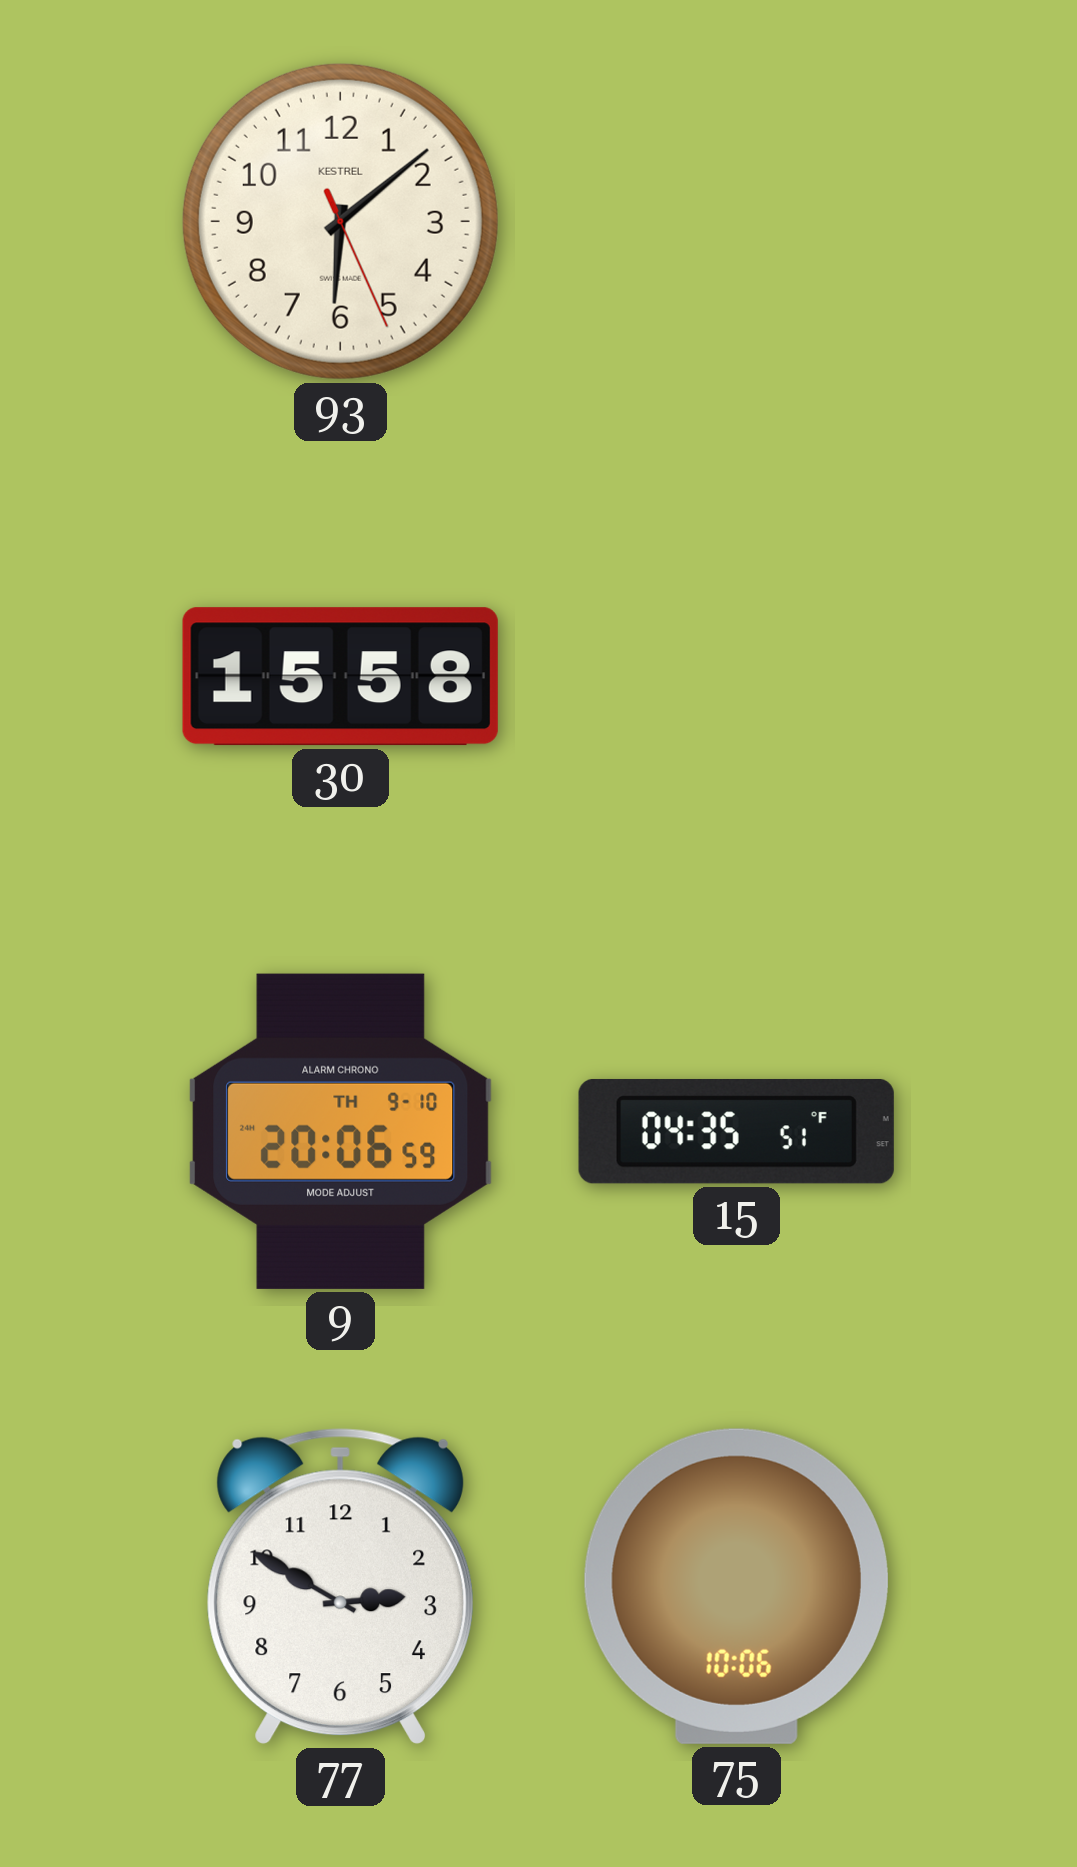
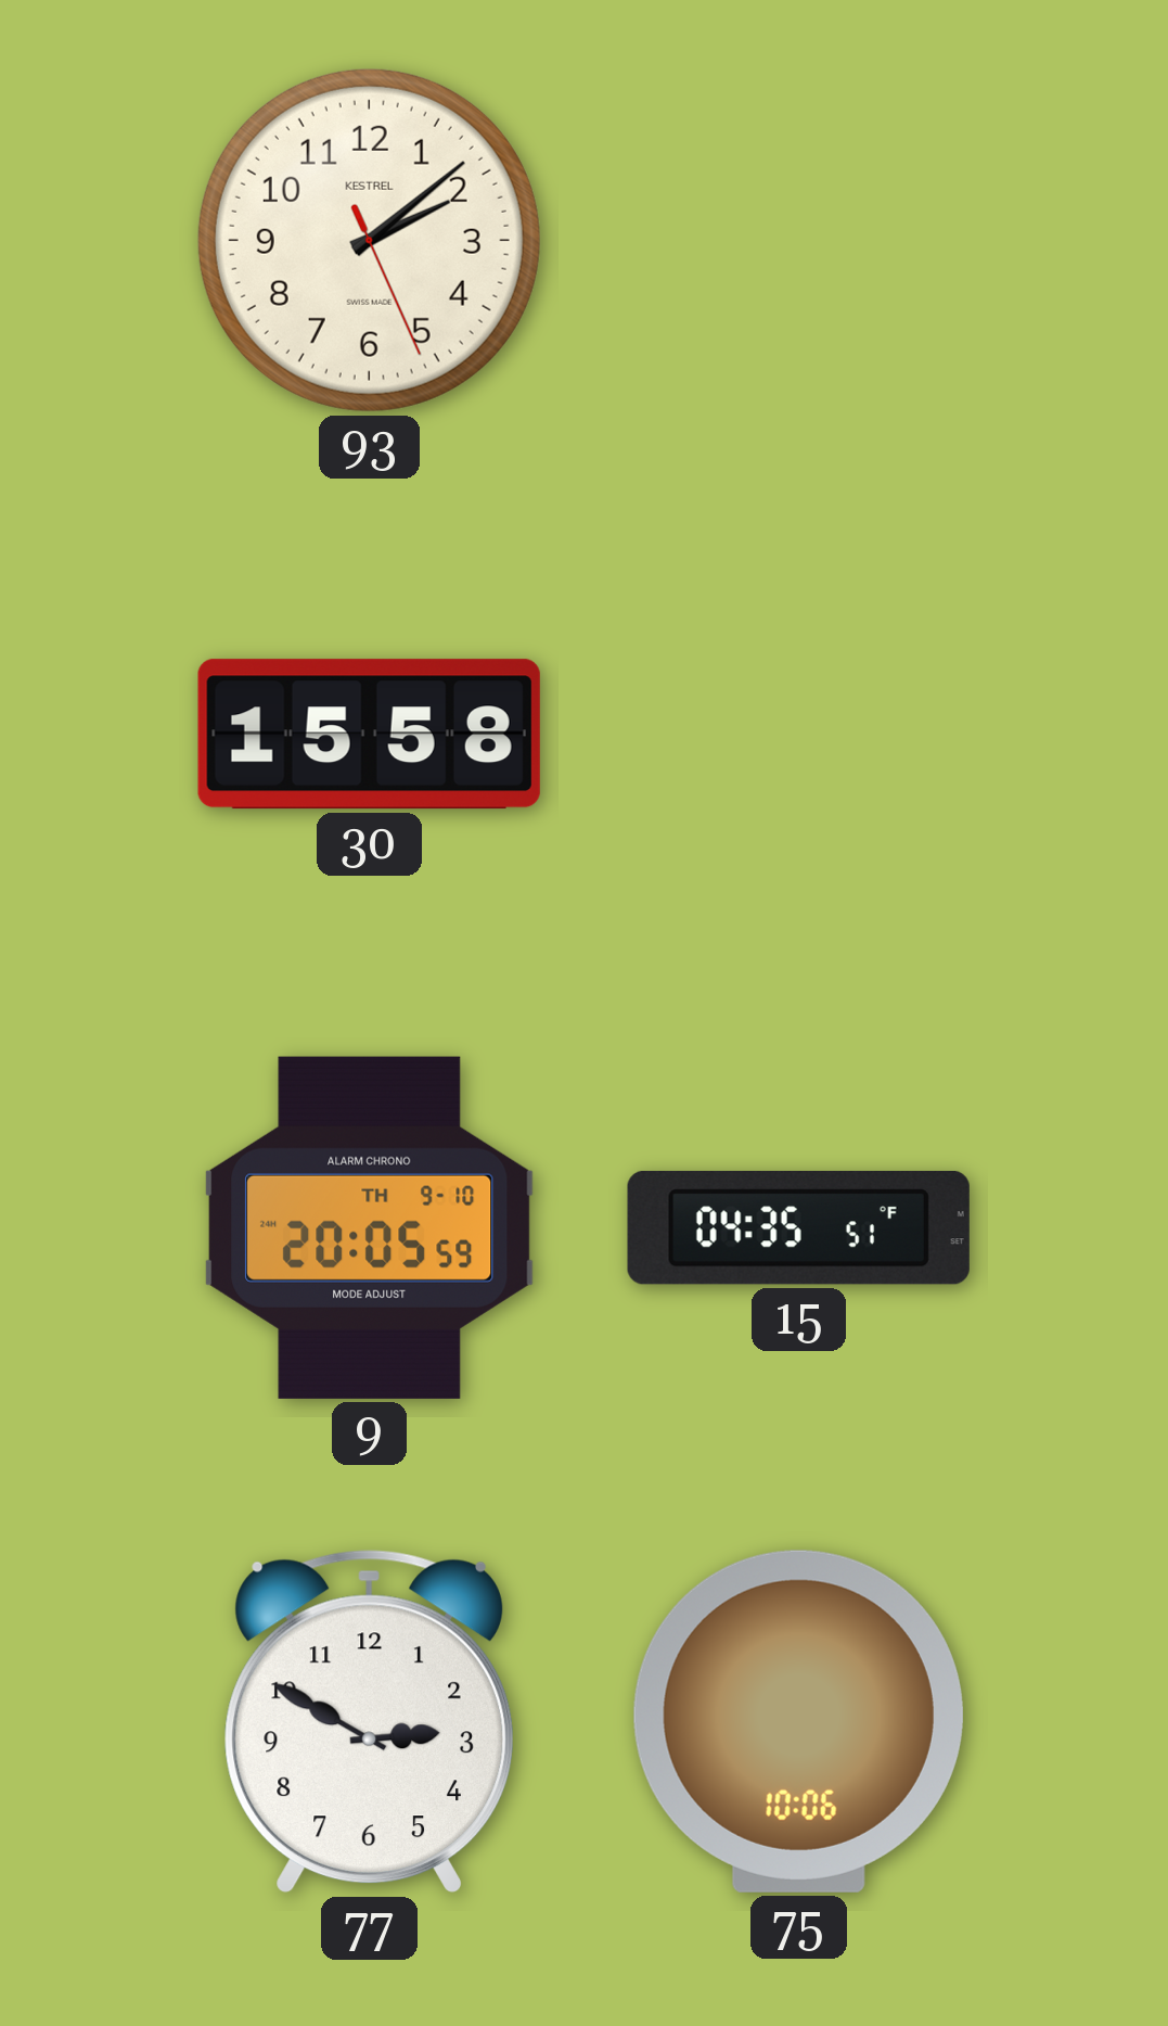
93: 6:08 -> 2:08 (369, 240)
9: 20:06 -> 20:05 (370, 1227)
